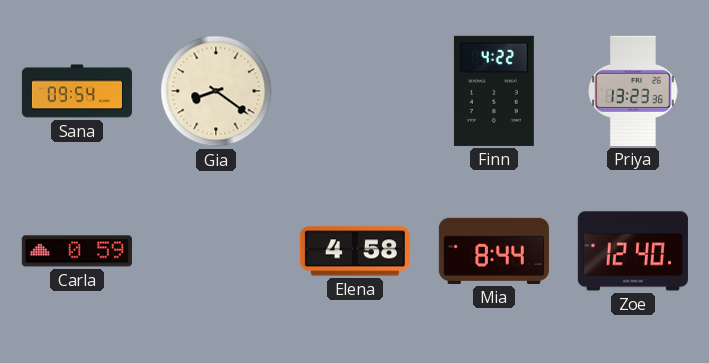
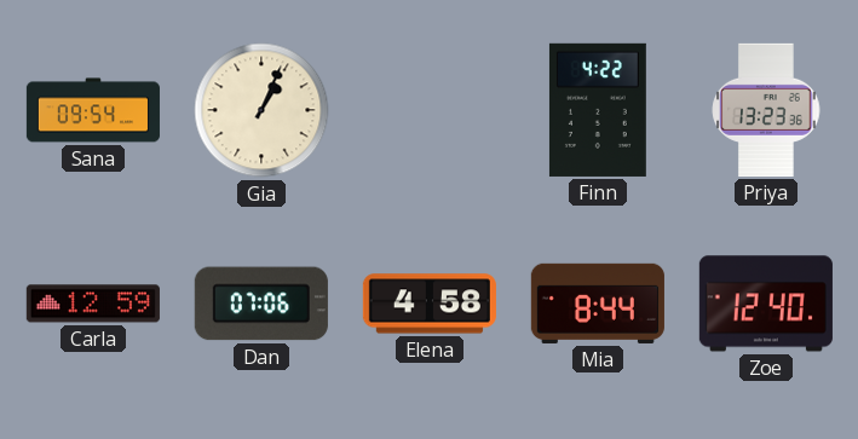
Gia: 8:21 -> 1:04 (261, 110)
Carla: 0:59 -> 12:59 (93, 304)
Dan: none -> 07:06 (261, 304)
